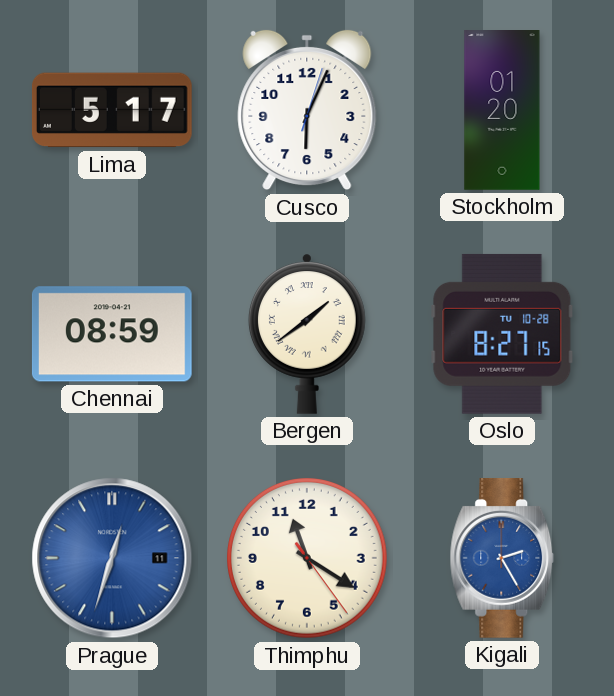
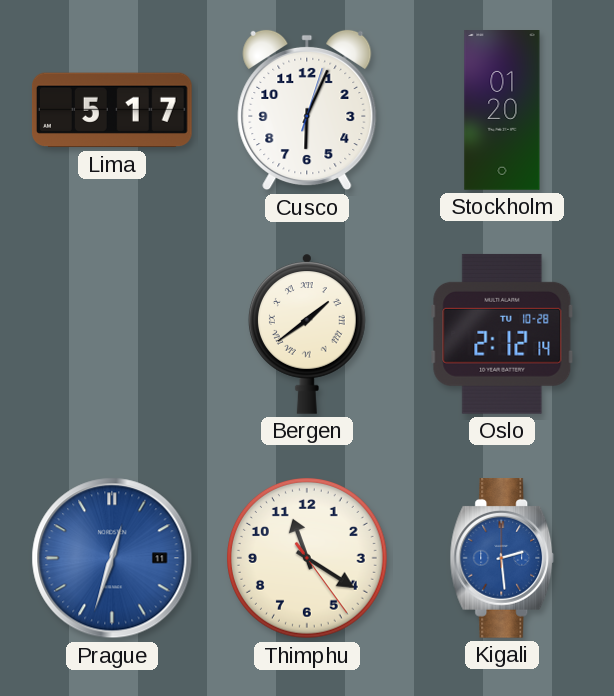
Chennai: 08:59 -> none (112, 334)
Oslo: 8:27 -> 2:12 (502, 334)
Kigali: 2:25 -> 2:29 (502, 559)
